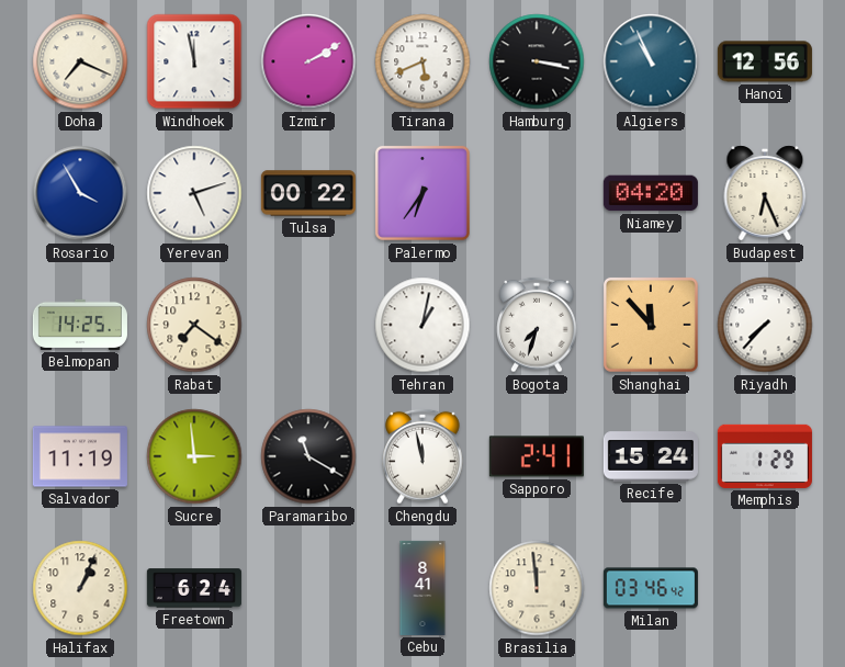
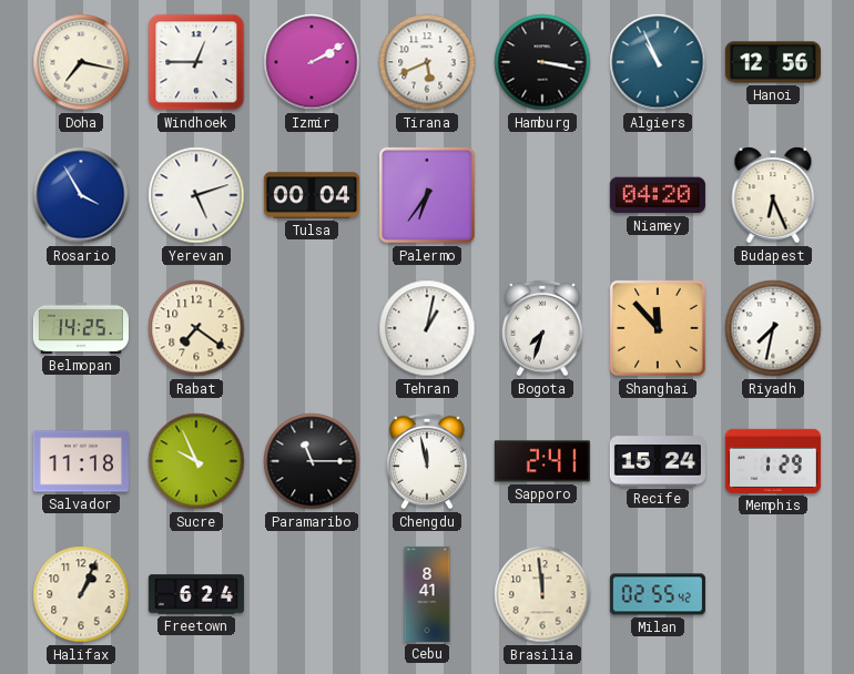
Doha: 7:19 -> 7:17 (81, 62)
Windhoek: 11:58 -> 12:45 (196, 62)
Tulsa: 00:22 -> 00:04 (312, 195)
Riyadh: 7:37 -> 7:32 (773, 328)
Salvador: 11:19 -> 11:18 (81, 461)
Sucre: 2:59 -> 9:56 (196, 461)
Paramaribo: 11:20 -> 11:15 (312, 461)
Milan: 03:46 -> 02:55 (658, 594)
